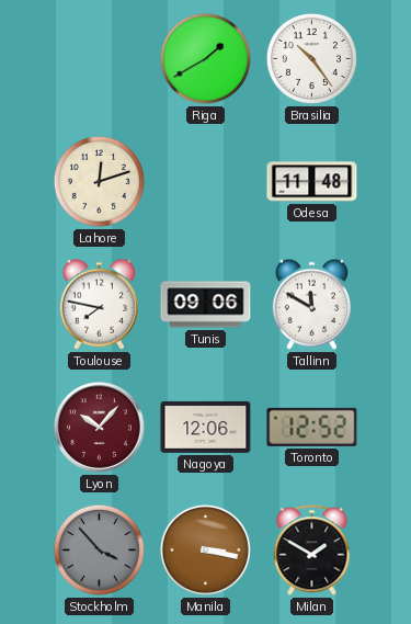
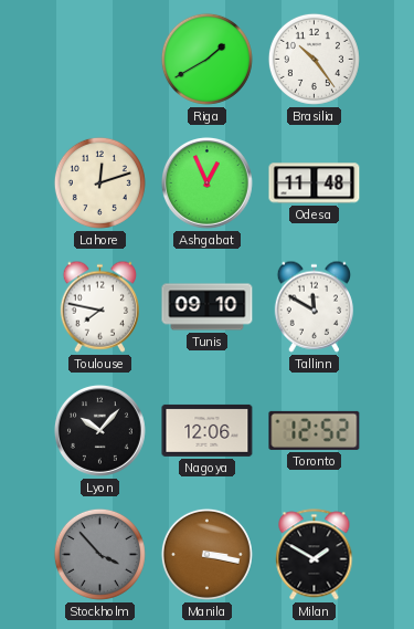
Ashgabat: none -> 12:56 (206, 182)
Tunis: 09:06 -> 09:10 (208, 307)
Lyon dial: burgundy -> black (99, 430)
